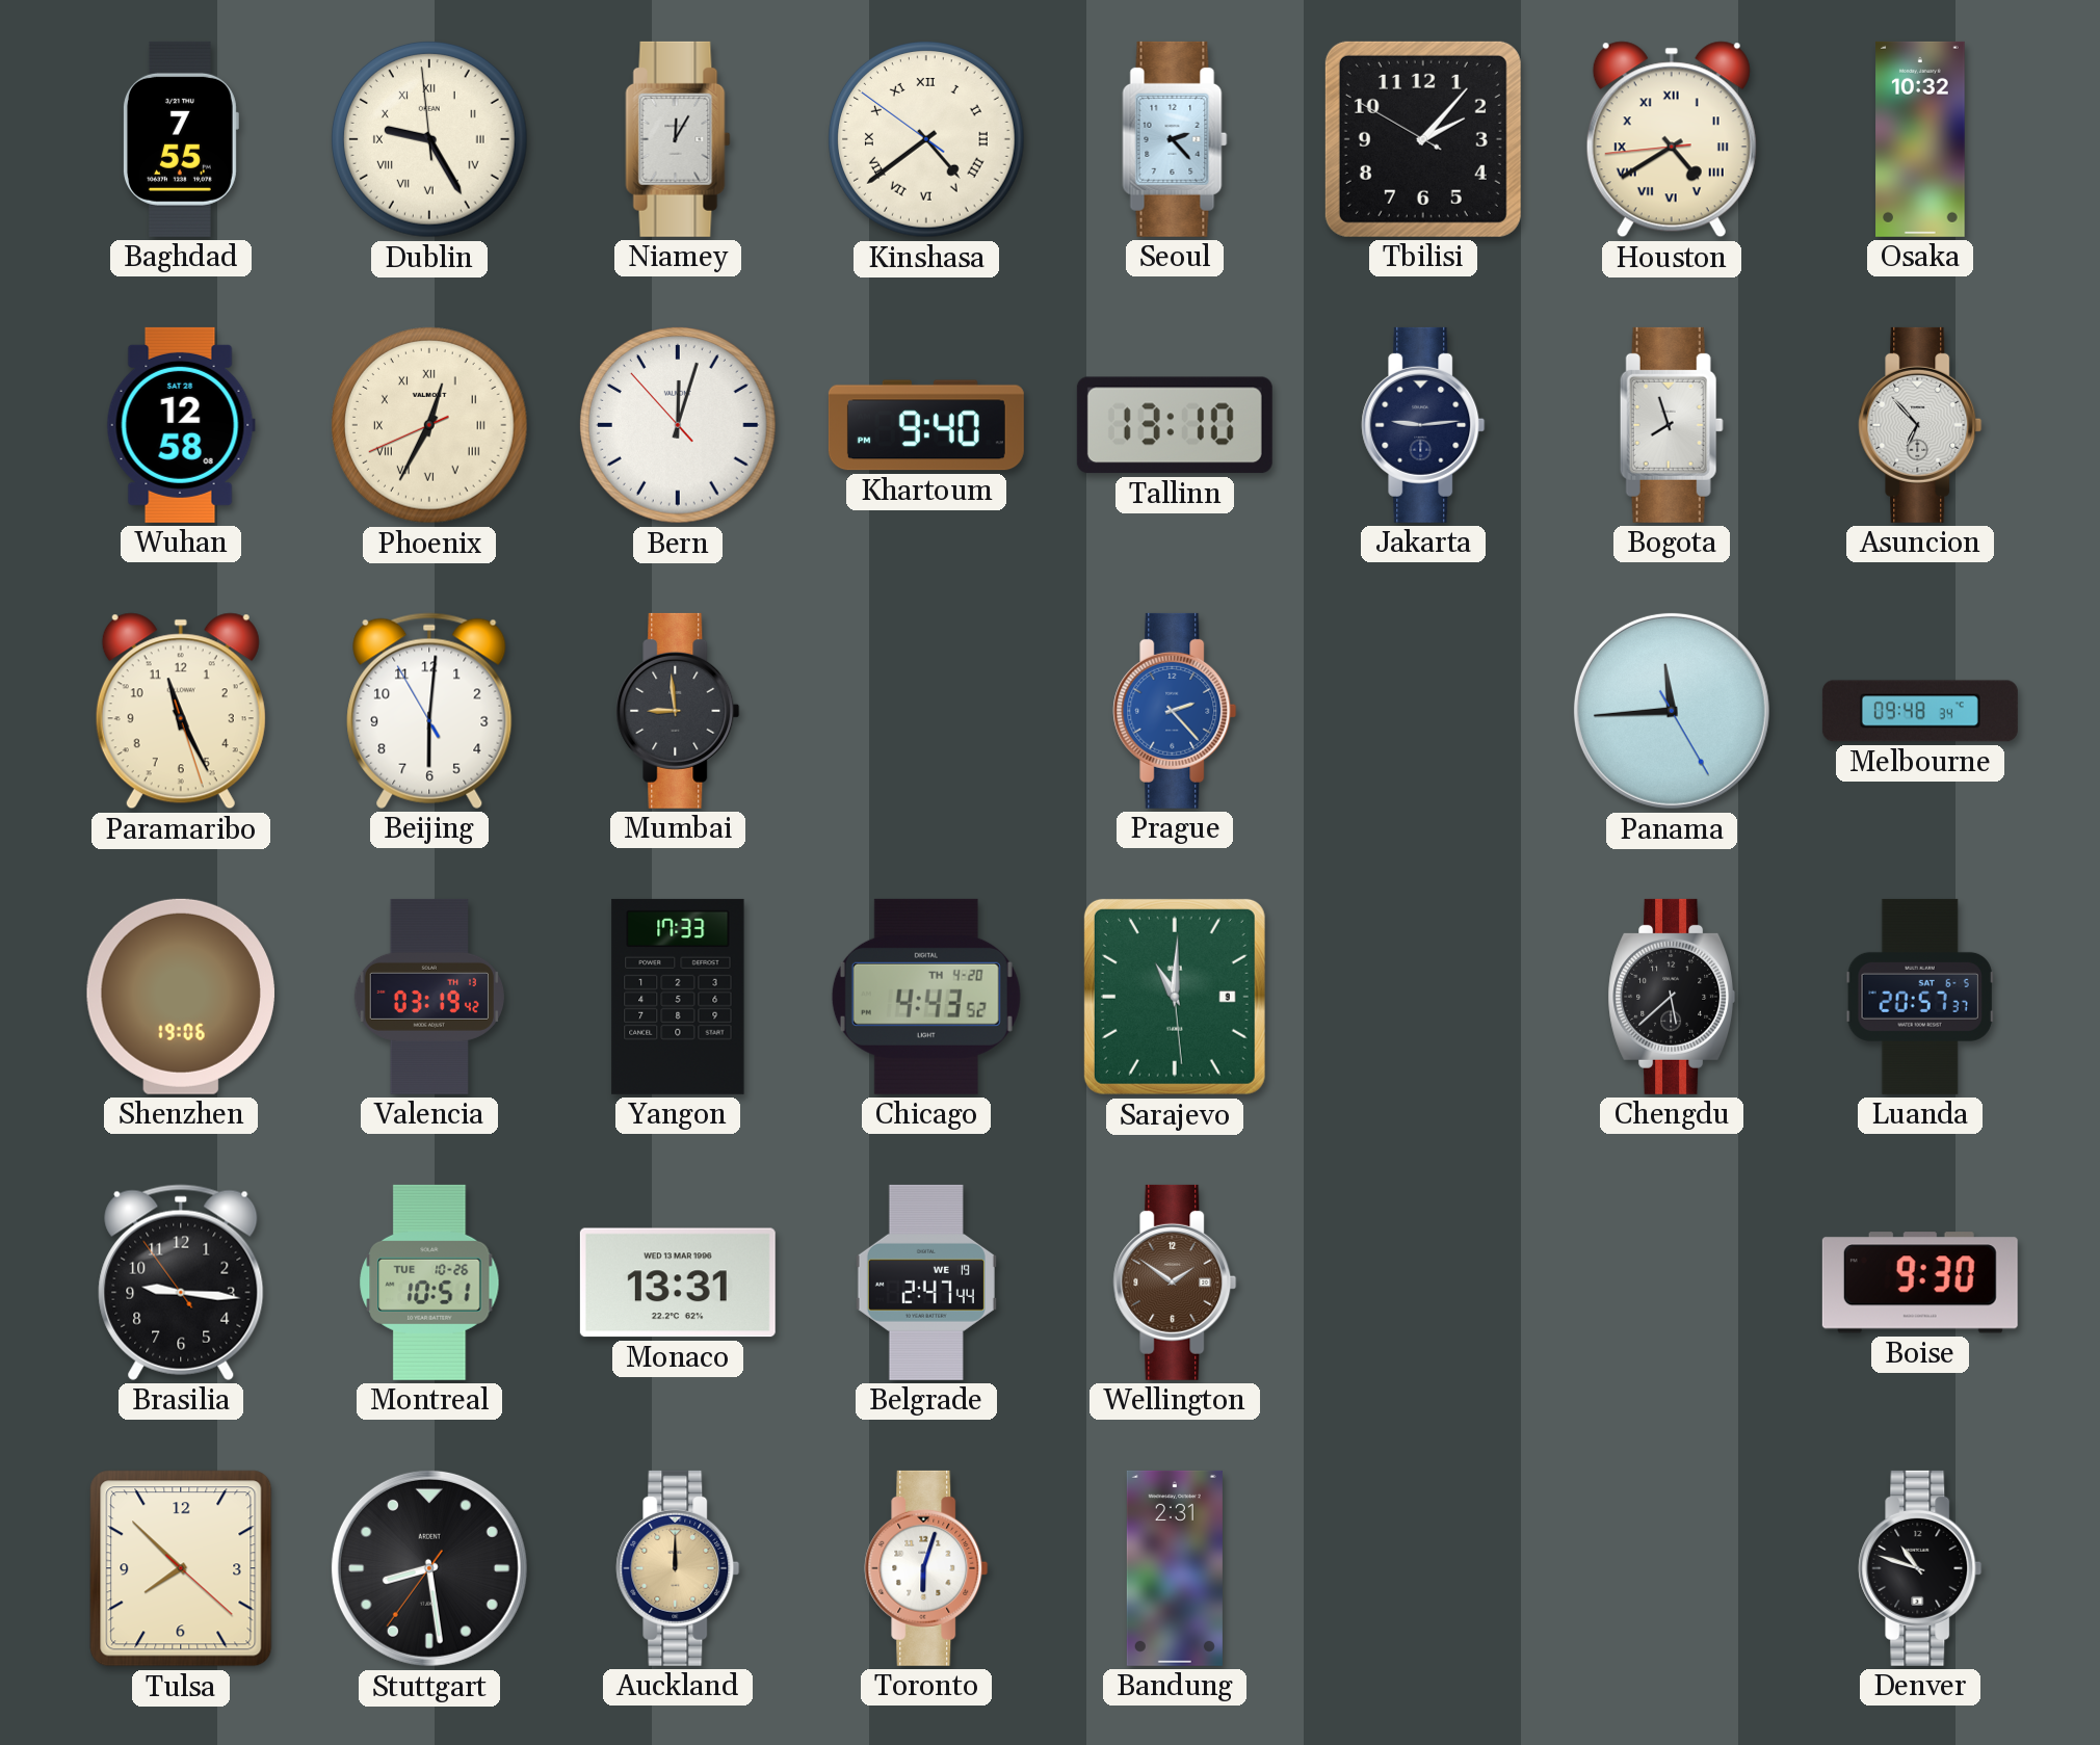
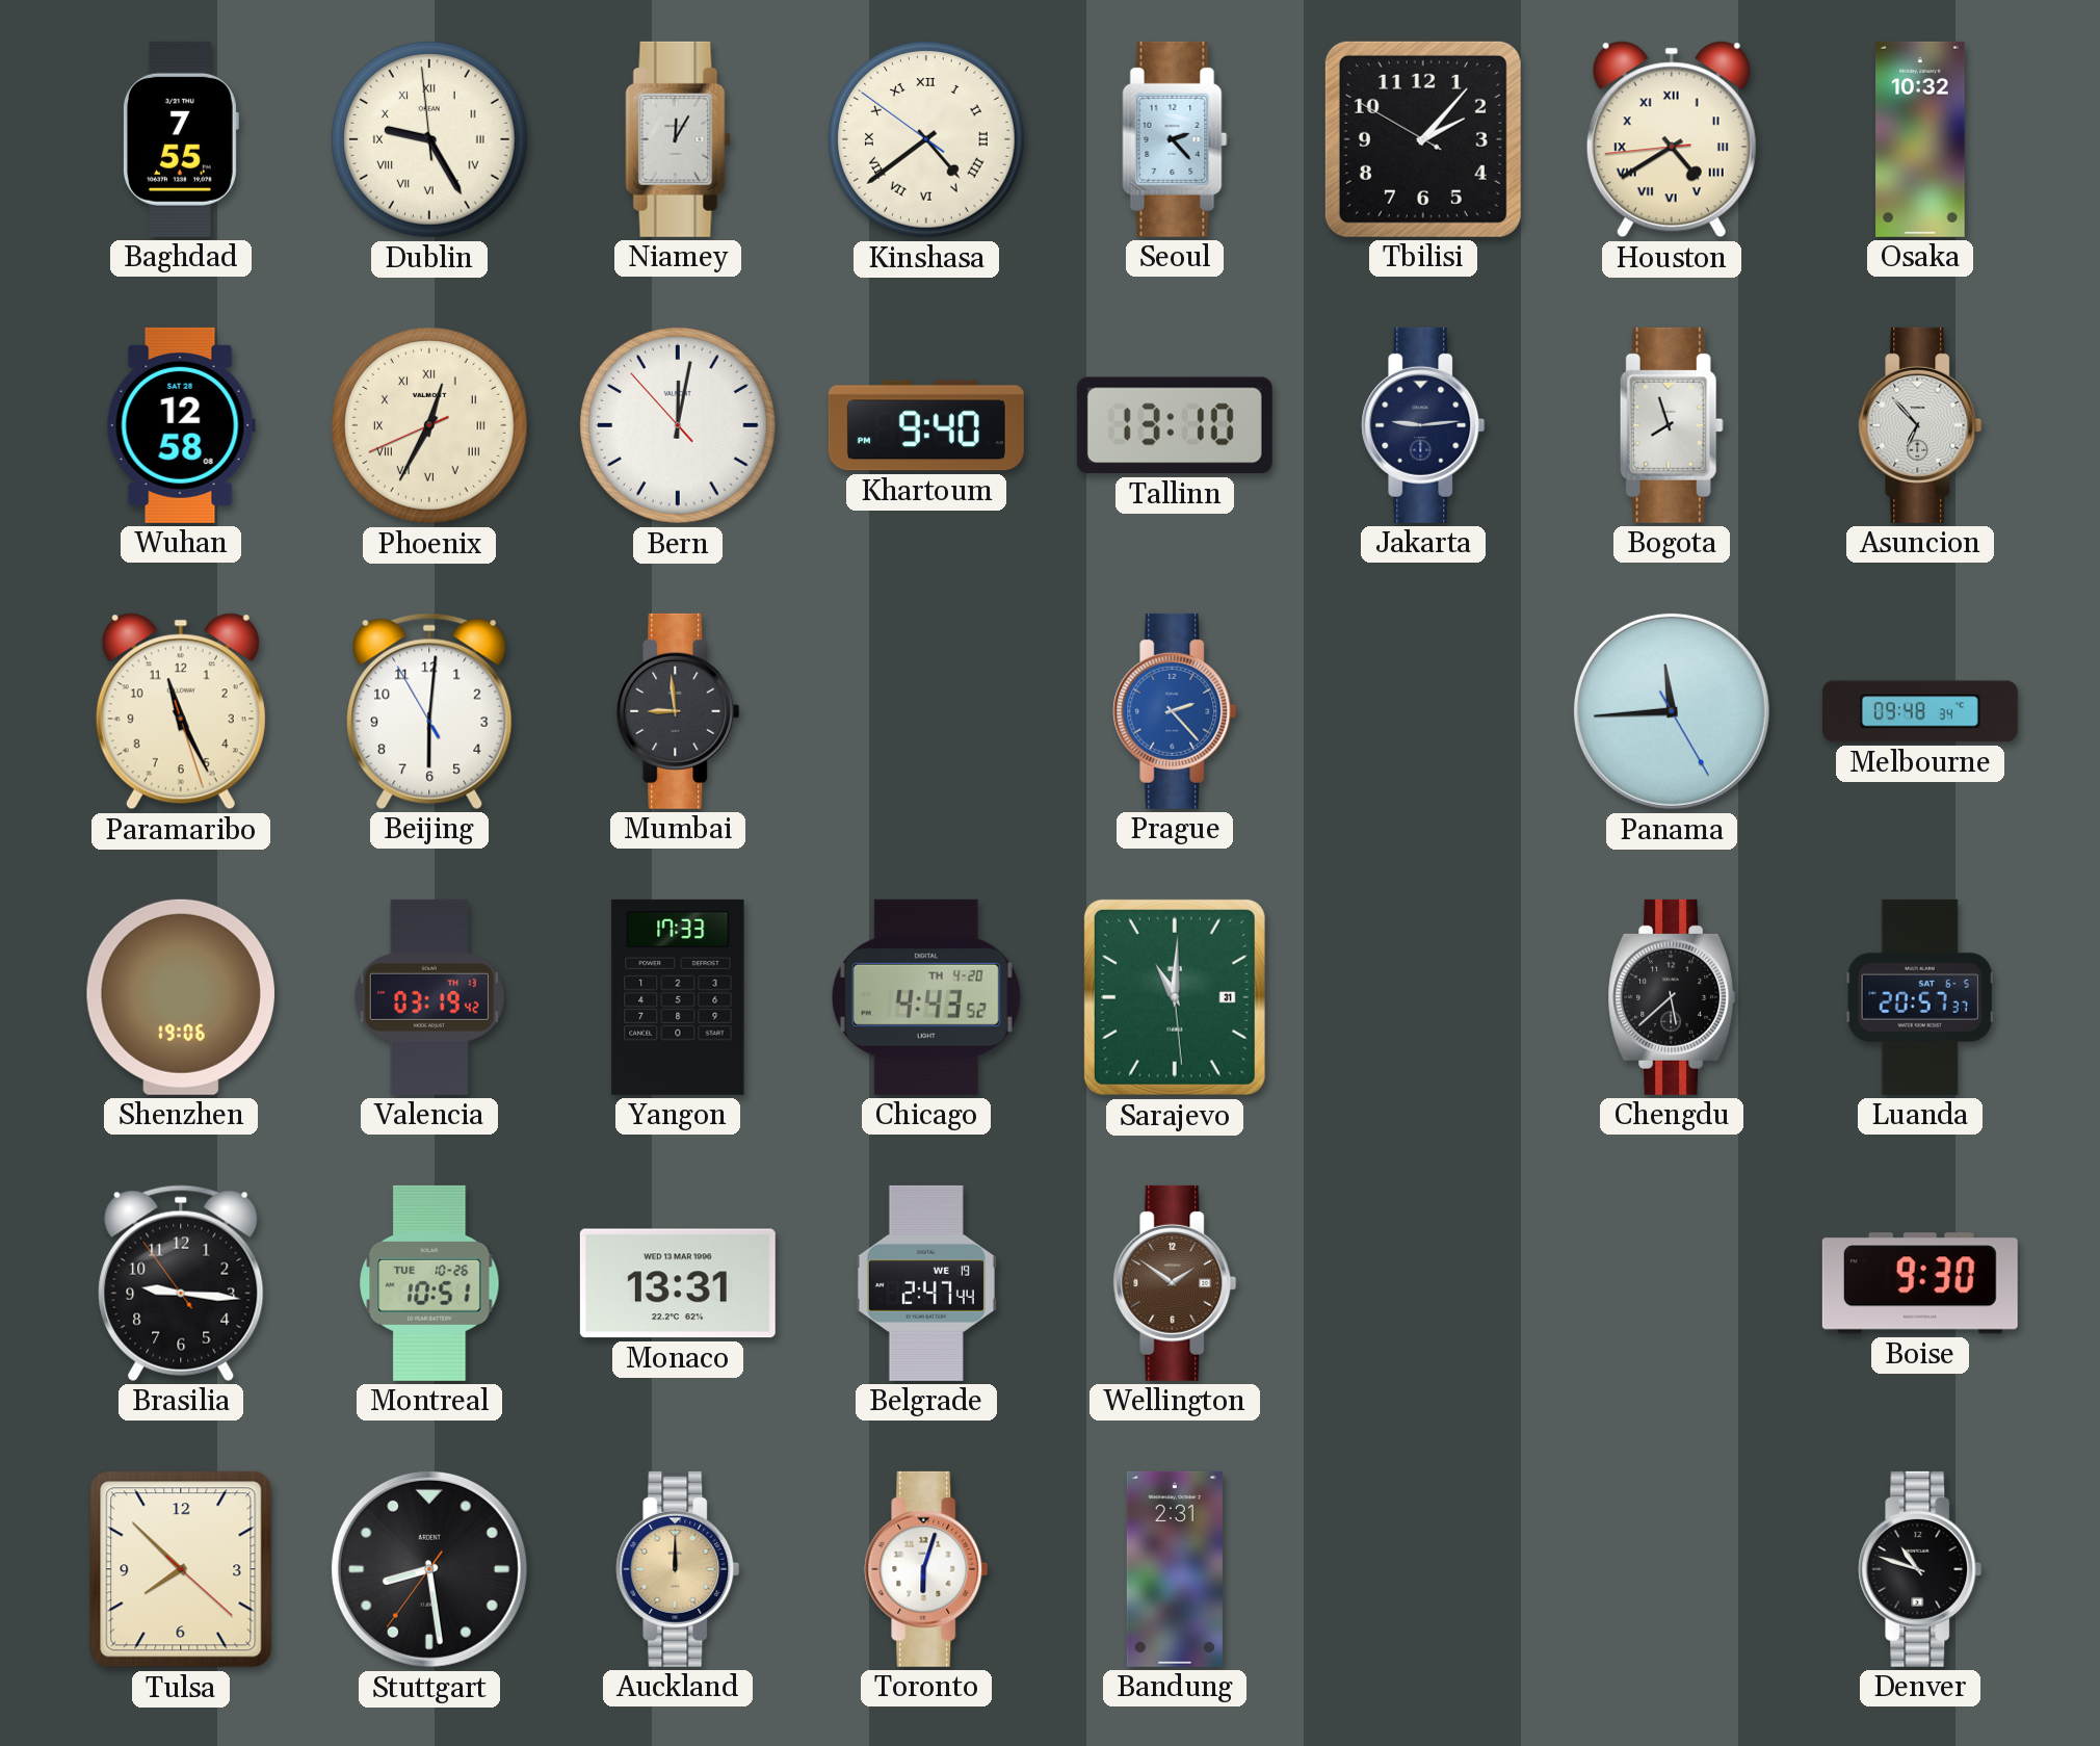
Bern: 12:02 -> 12:01 (679, 426)
Sarajevo date: 9 -> 31 (1175, 997)
